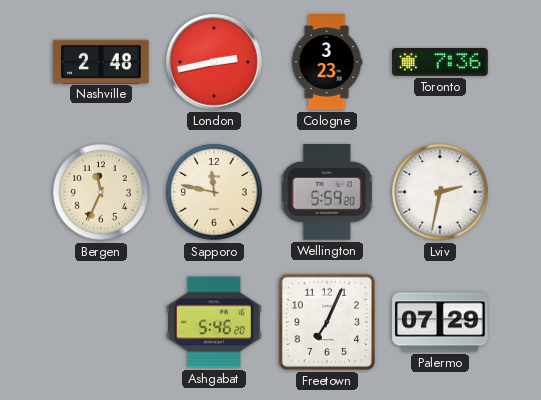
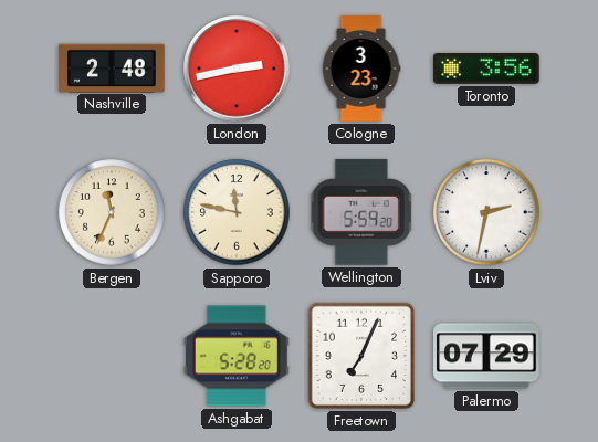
Toronto: 7:36 -> 3:56 (486, 70)
Ashgabat: 5:46 -> 5:28 (237, 356)
